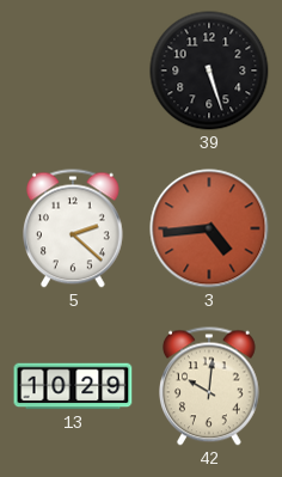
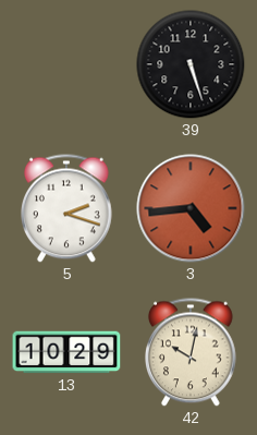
5: 2:22 -> 2:18 (68, 208)
42: 10:01 -> 10:02 (192, 352)
